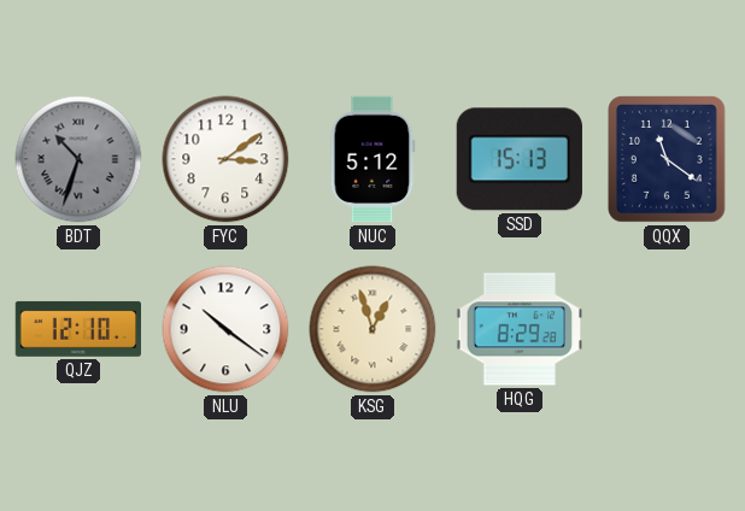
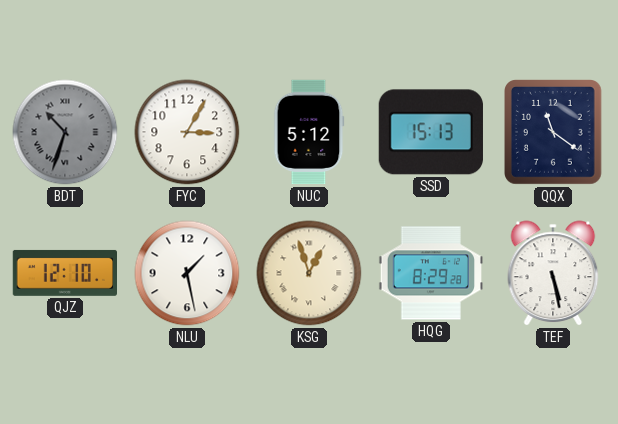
FYC: 3:09 -> 3:05 (187, 132)
NLU: 10:21 -> 1:28 (187, 273)
TEF: none -> 5:28 (553, 273)
